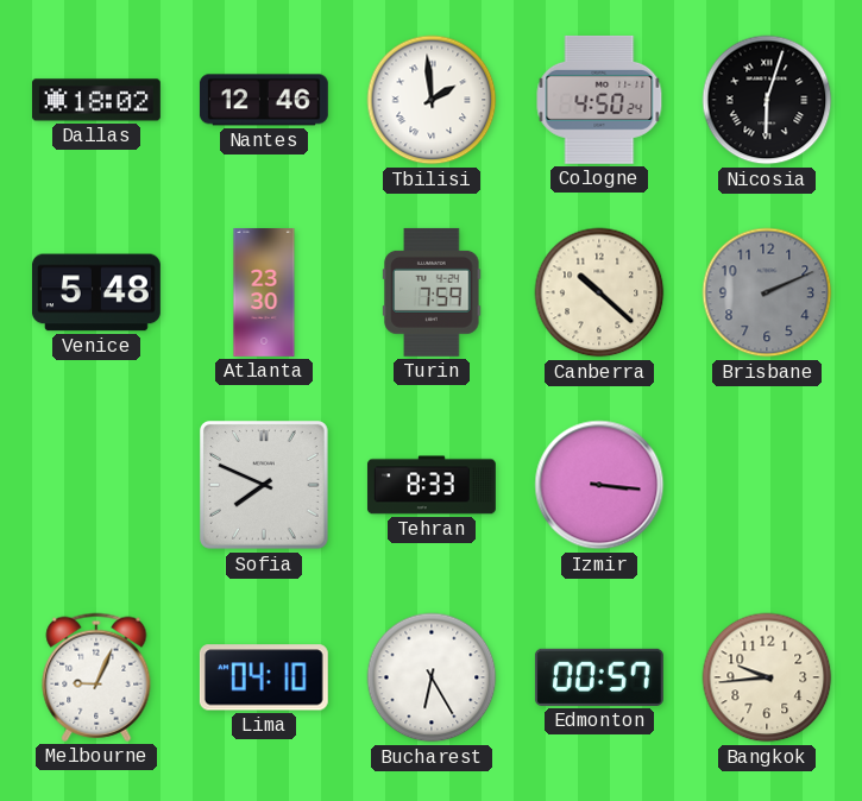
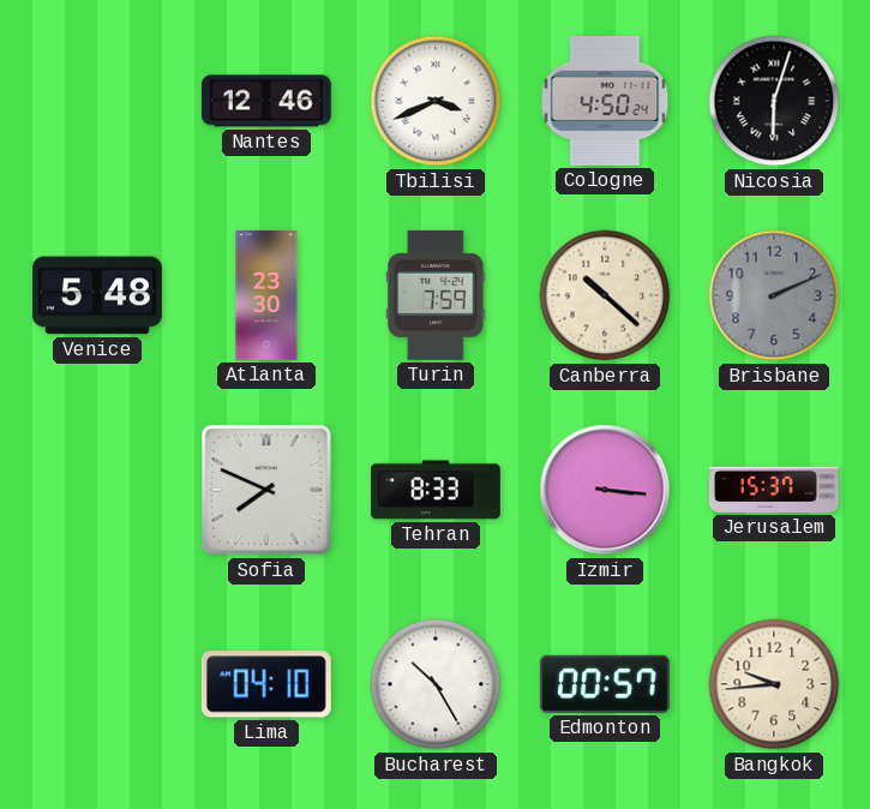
Dallas: 18:02 -> none (96, 100)
Tbilisi: 1:59 -> 3:41 (436, 101)
Jerusalem: none -> 15:37 (775, 490)
Melbourne: 9:04 -> none (96, 677)
Bucharest: 6:25 -> 10:25 (436, 684)
